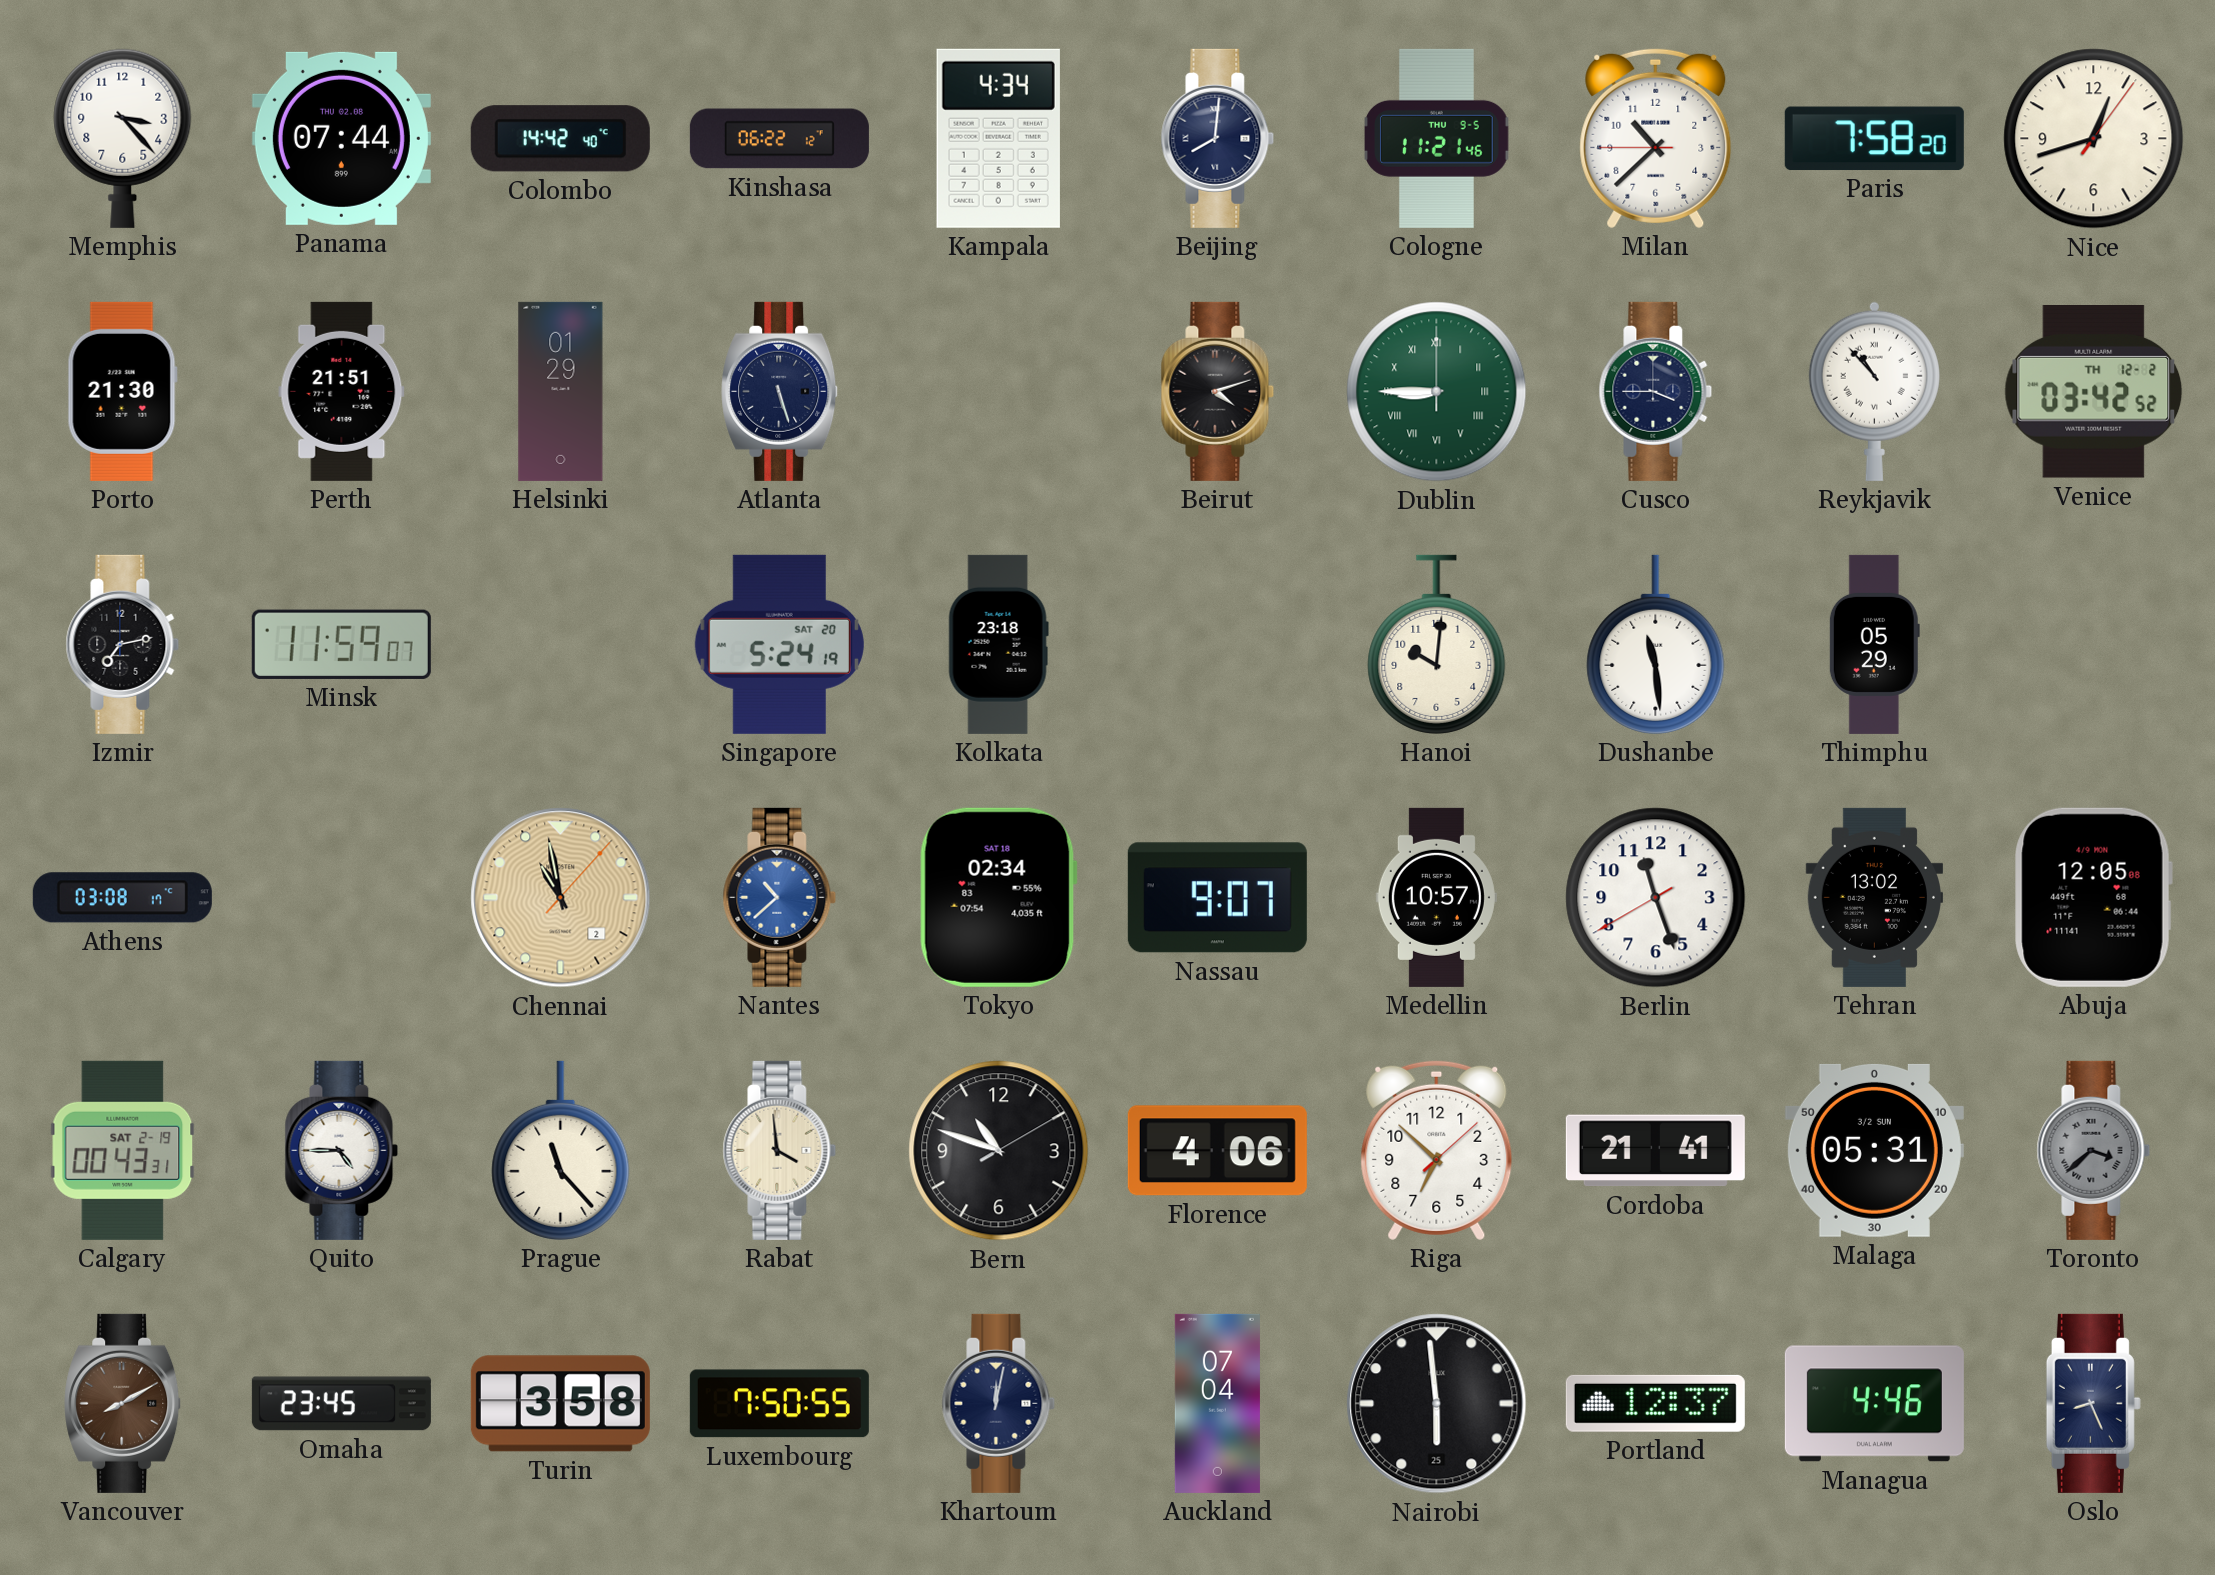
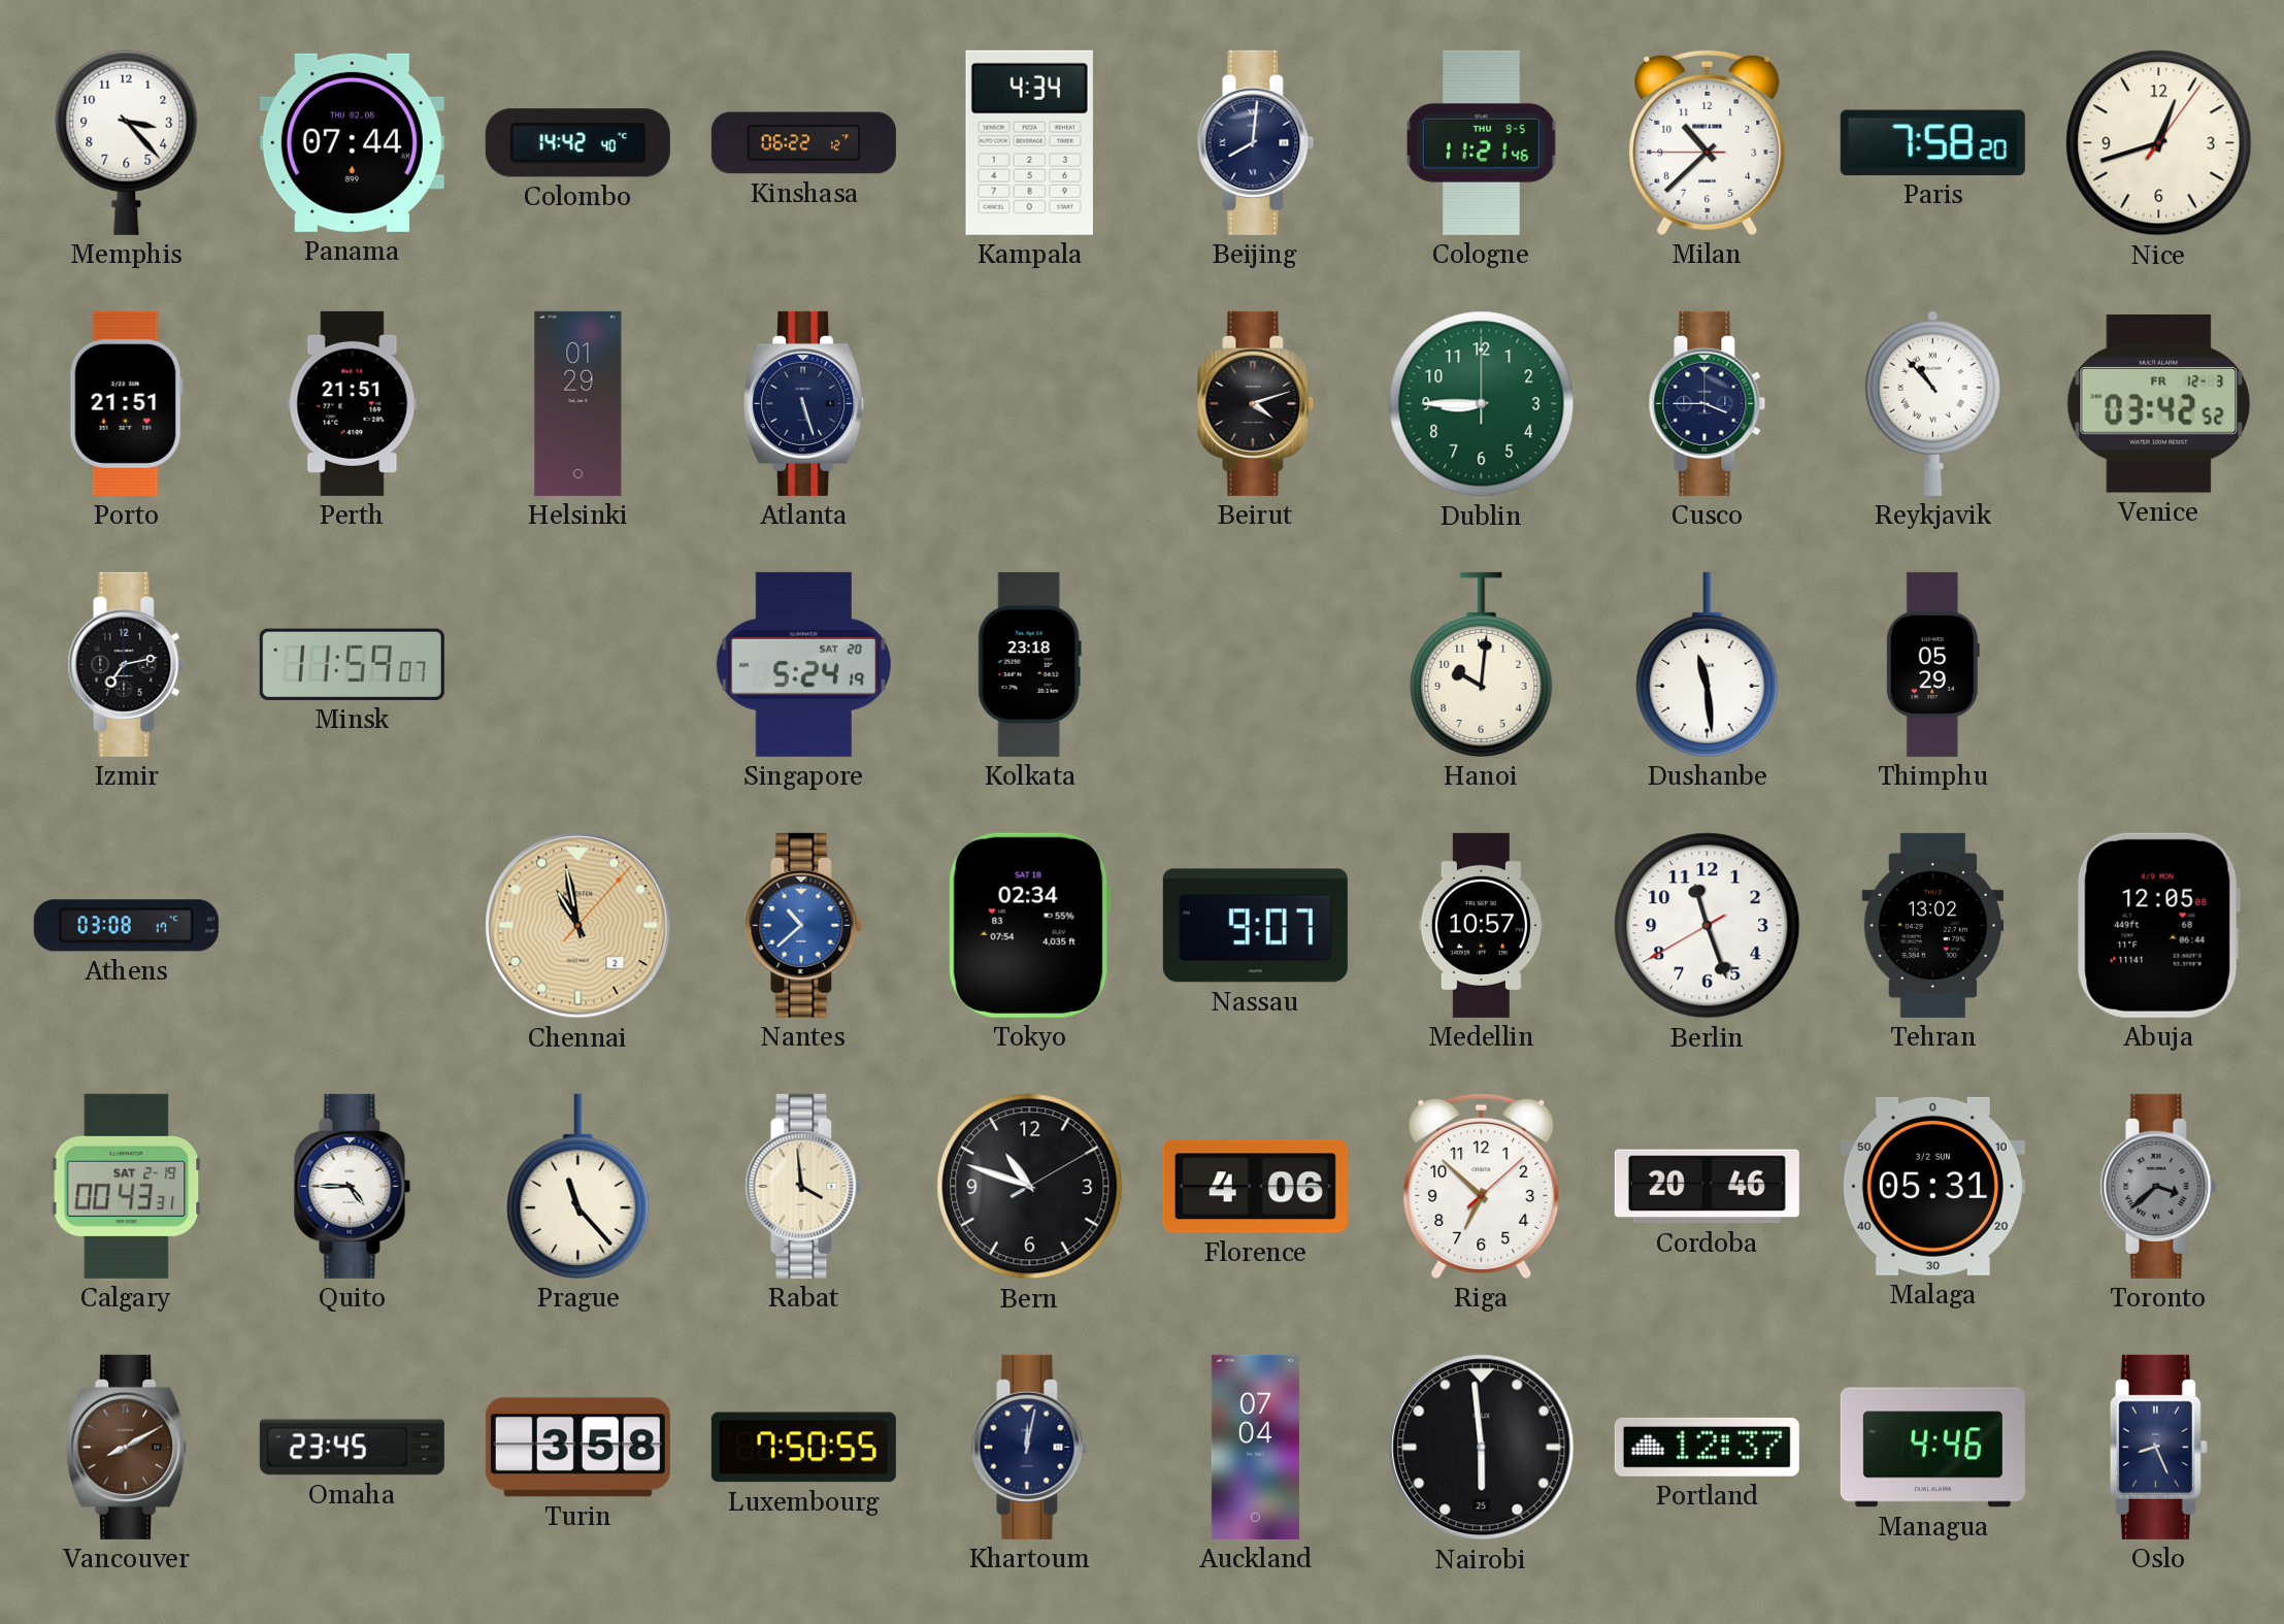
Porto: 21:30 -> 21:51 (126, 403)
Dublin numerals: Roman -> Arabic (1482, 404)
Venice date: TH 12-2 -> FR 12-3 (2159, 404)
Cordoba: 21:41 -> 20:46 (1707, 1187)
